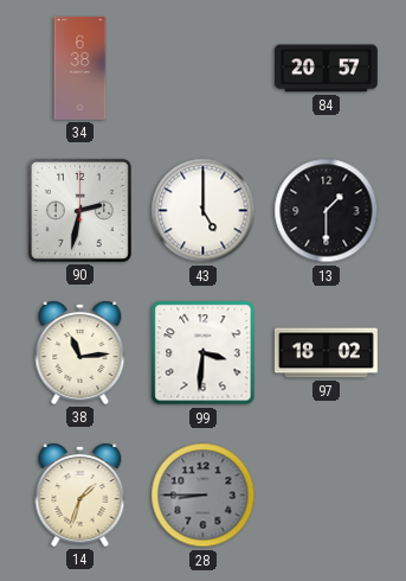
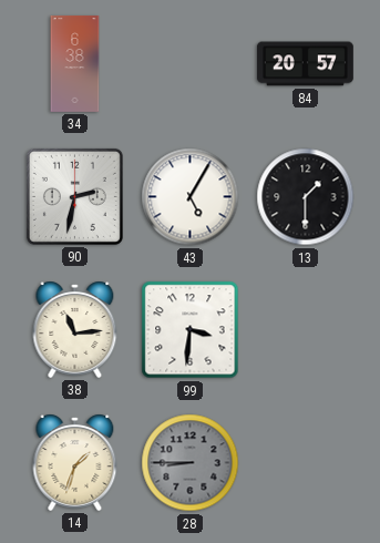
43: 5:00 -> 5:05 (191, 197)
97: 18:02 -> none (326, 353)
